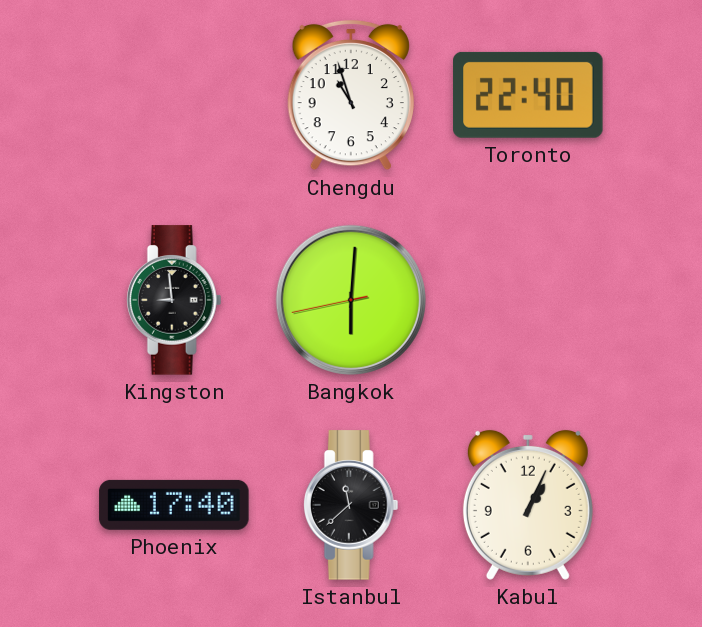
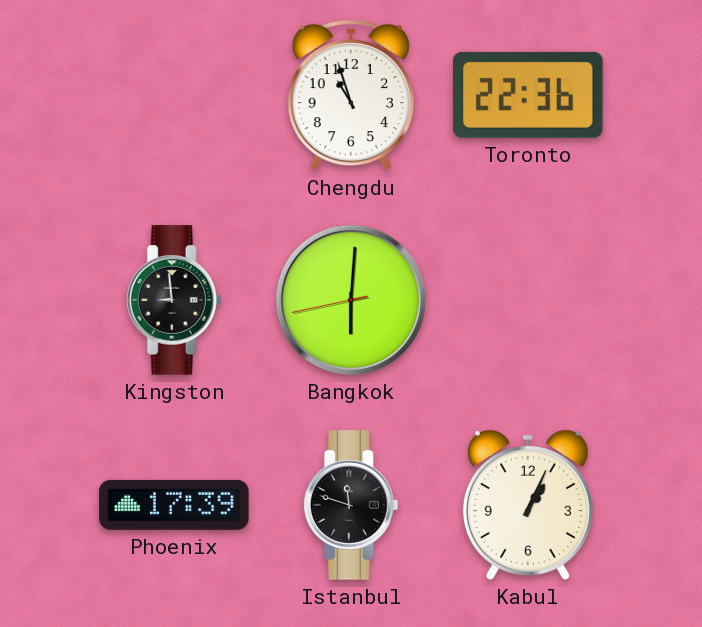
Toronto: 22:40 -> 22:36 (528, 95)
Phoenix: 17:40 -> 17:39 (174, 505)
Istanbul: 11:38 -> 11:48 (351, 505)
